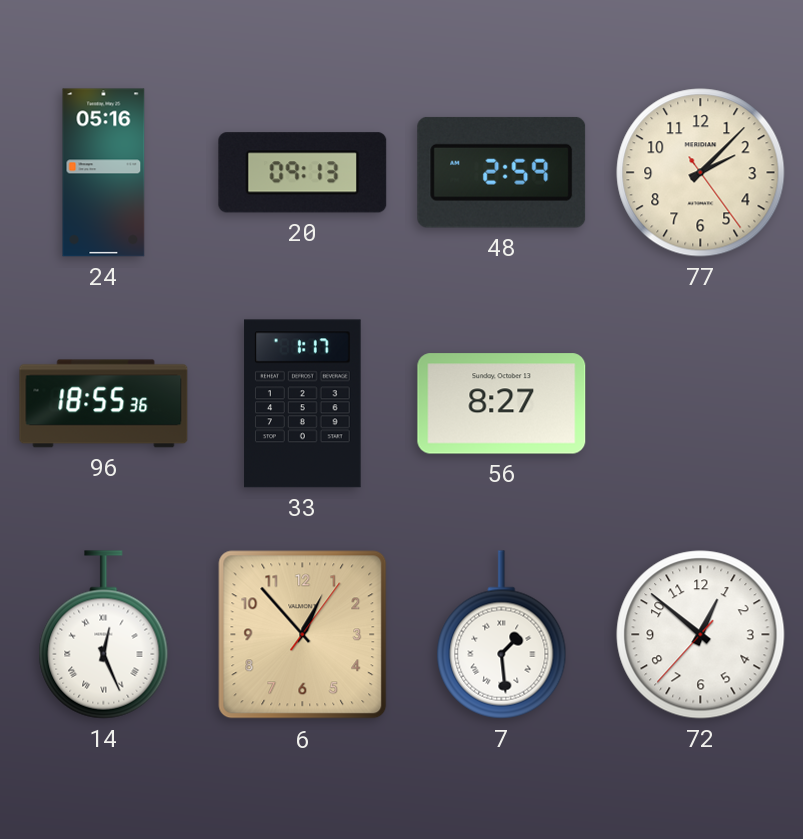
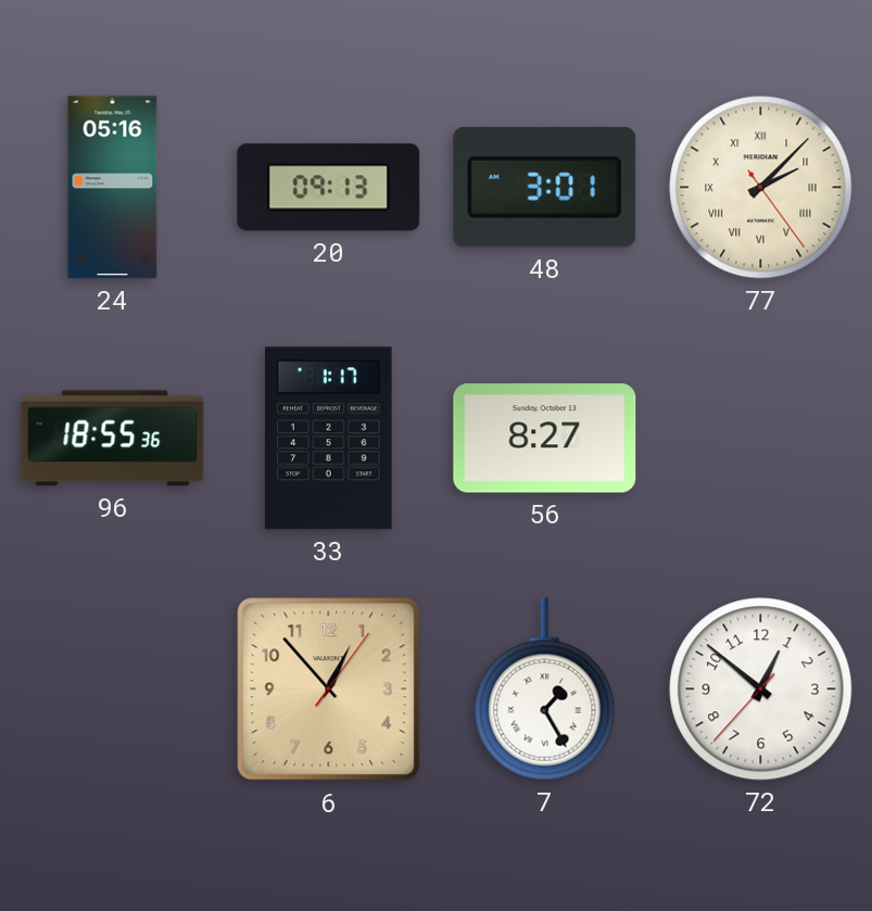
48: 2:59 -> 3:01 (545, 187)
77 numerals: Arabic -> Roman (761, 188)
14: 12:26 -> none (104, 635)
7: 1:29 -> 1:25 (545, 689)
